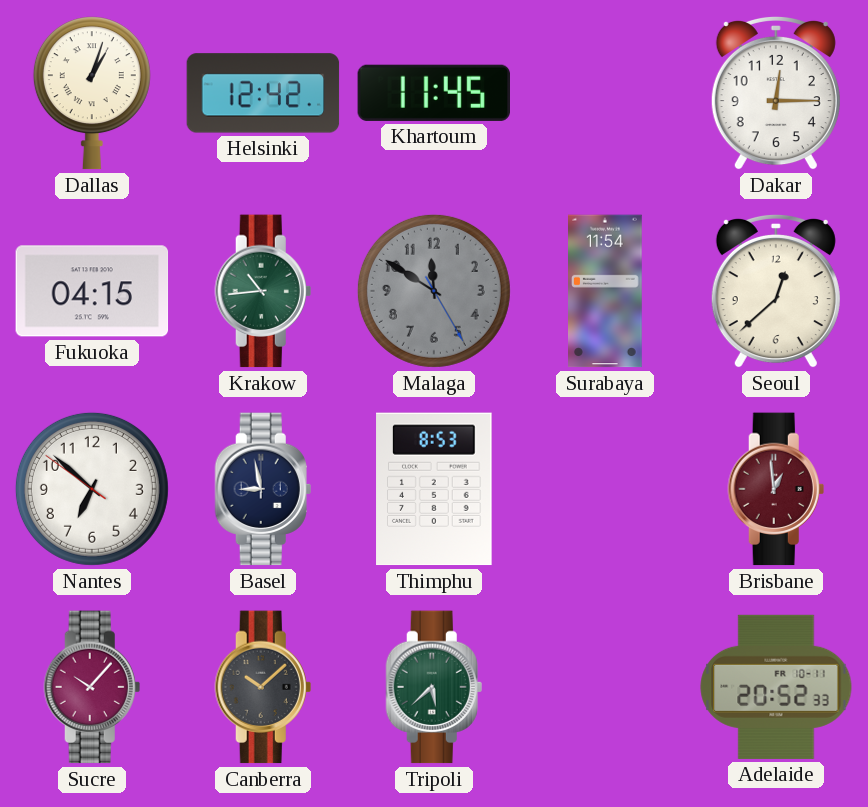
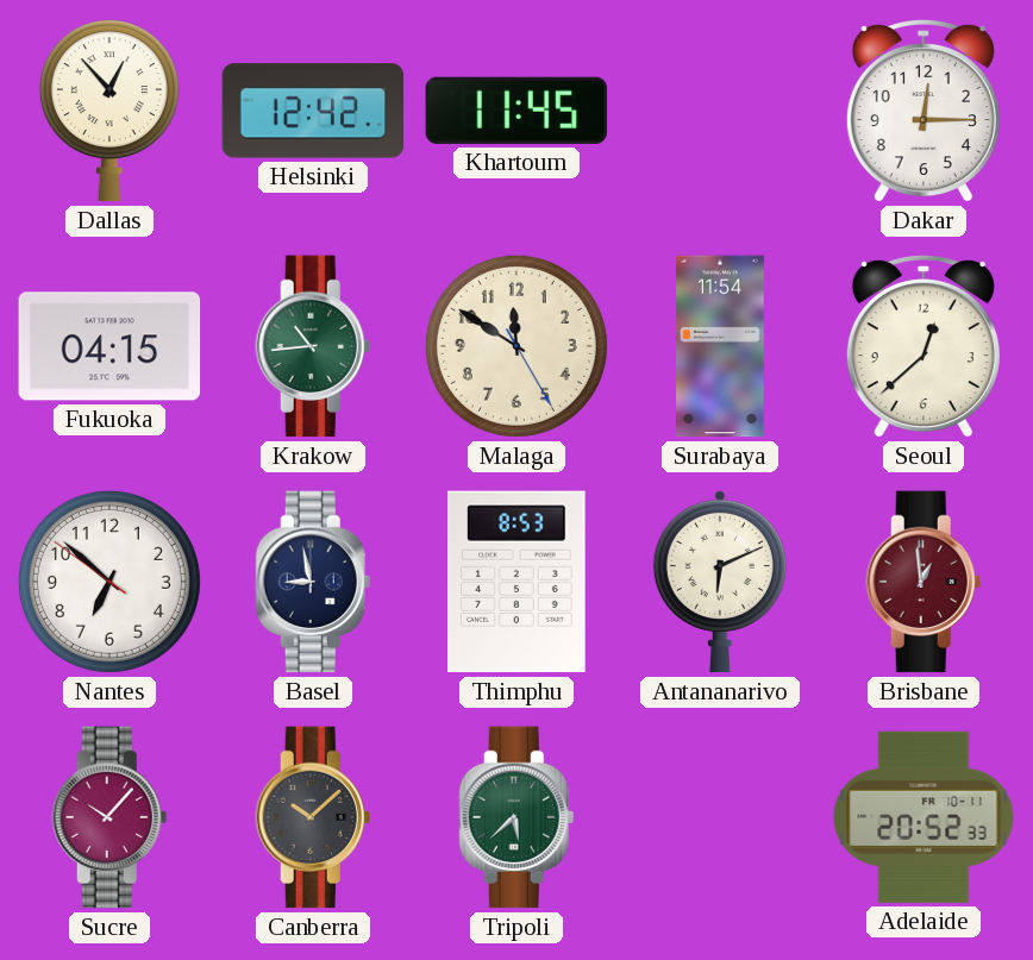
Dallas: 1:03 -> 12:53 (109, 111)
Malaga dial: grey -> cream (516, 346)
Antananarivo: none -> 6:11 (720, 582)
